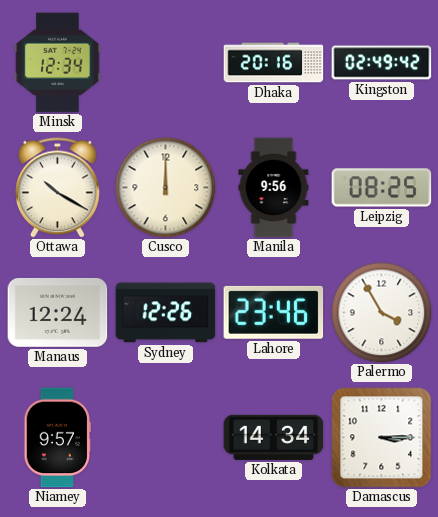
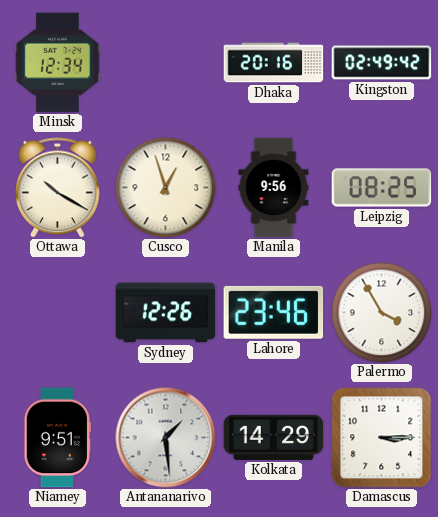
Cusco: 12:00 -> 12:57 (166, 188)
Manaus: 12:24 -> none (58, 312)
Niamey: 9:57 -> 9:51 (57, 438)
Antananarivo: none -> 1:29 (166, 438)
Kolkata: 14:34 -> 14:29 (274, 437)
